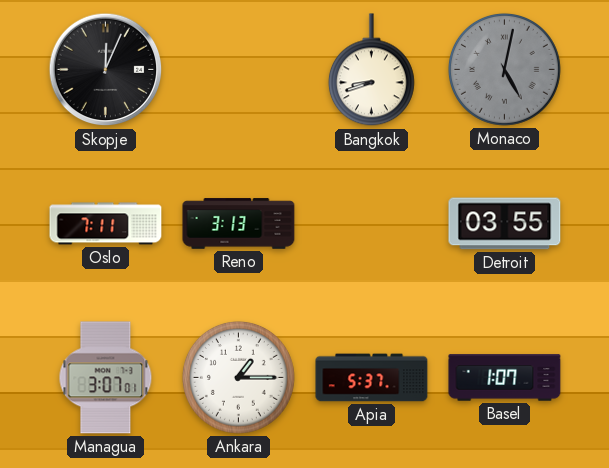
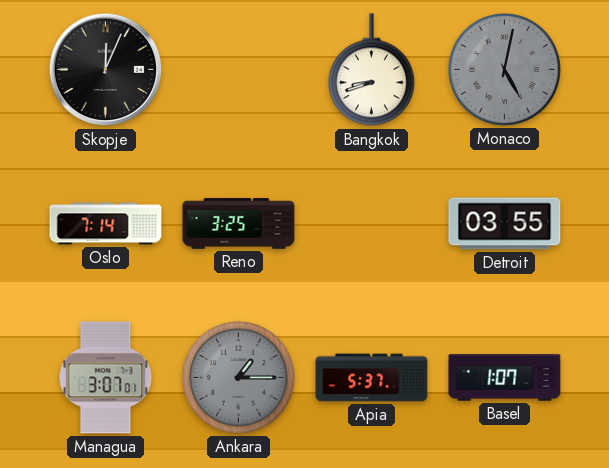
Oslo: 7:11 -> 7:14 (106, 224)
Reno: 3:13 -> 3:25 (239, 224)
Ankara dial: white -> grey (238, 377)
